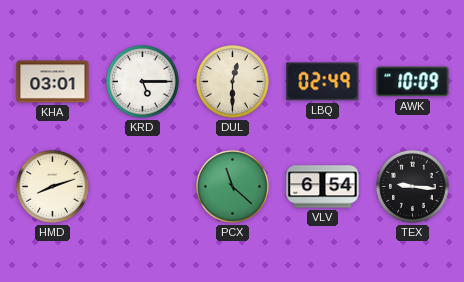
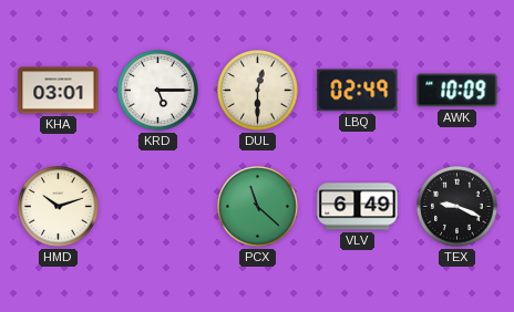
HMD: 8:12 -> 10:12 (59, 207)
VLV: 6:54 -> 6:49 (358, 207)
TEX: 9:16 -> 9:19 (458, 207)
